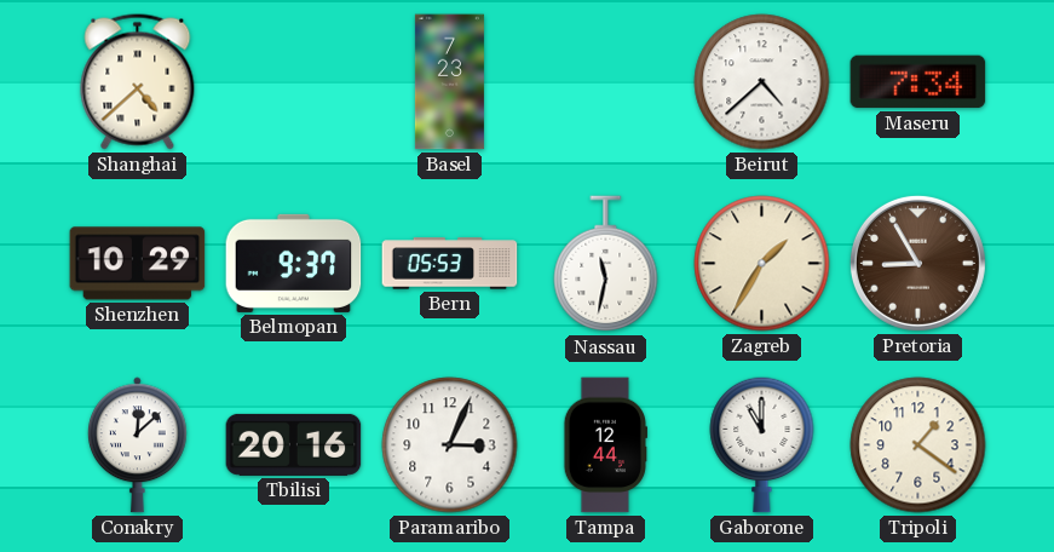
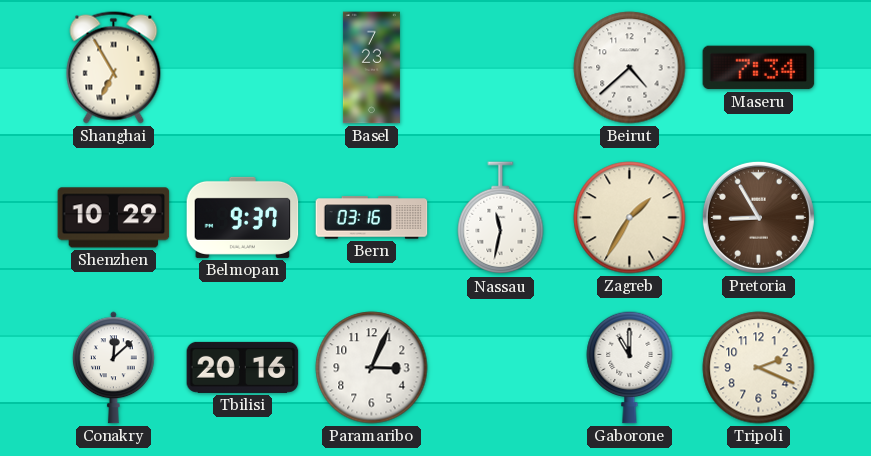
Shanghai: 4:38 -> 6:55 (114, 68)
Bern: 05:53 -> 03:16 (372, 218)
Tampa: 12:44 -> none (605, 445)
Tripoli: 1:21 -> 2:19 (759, 368)
